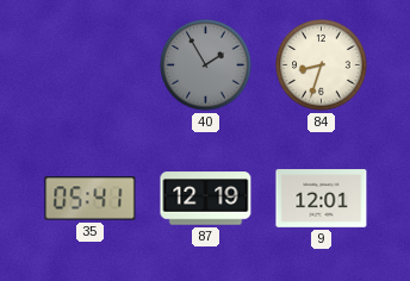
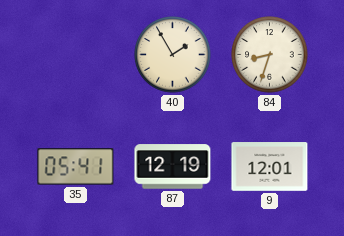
40 dial: grey -> cream (173, 55)
